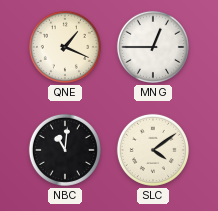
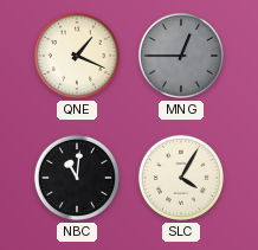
MNG dial: white -> grey (181, 56)
SLC: 4:09 -> 4:05 (181, 178)
